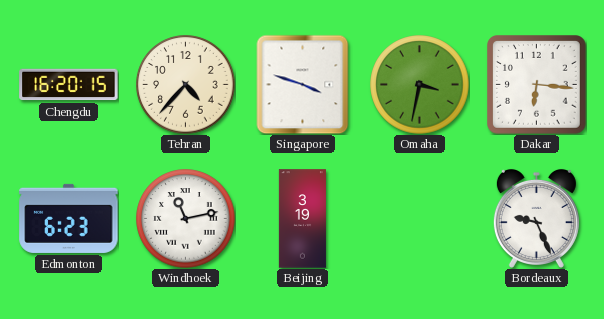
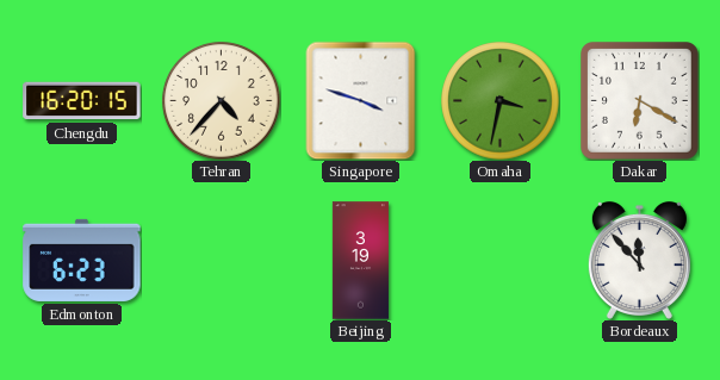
Dakar: 6:16 -> 6:20 (640, 101)
Windhoek: 11:13 -> none (186, 219)
Bordeaux: 9:26 -> 11:53 (639, 260)
